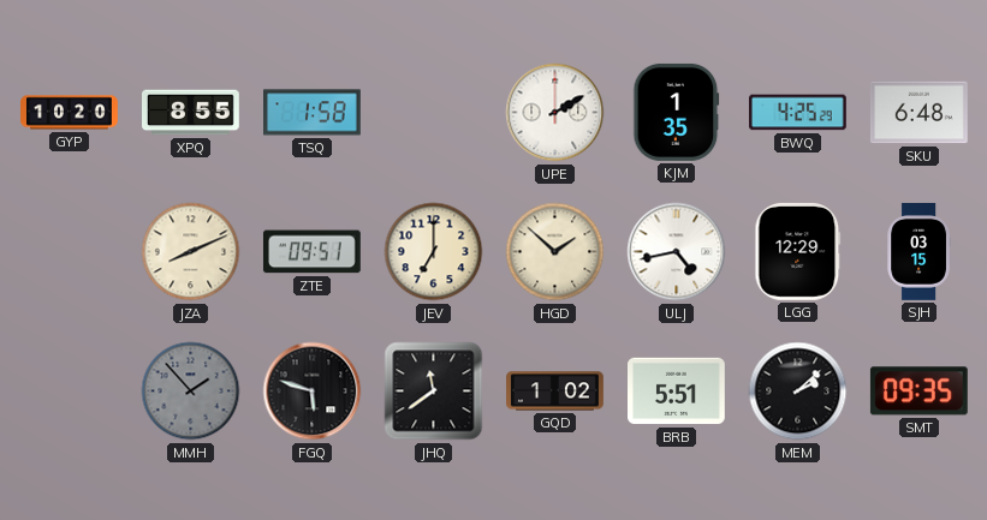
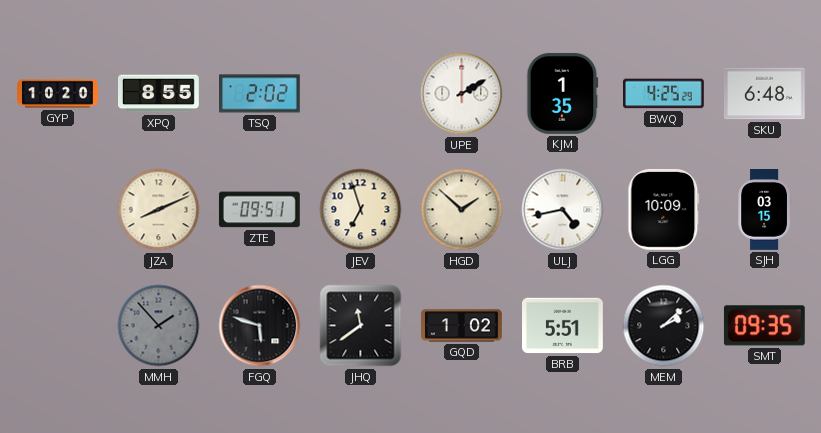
TSQ: 1:58 -> 2:02 (260, 94)
JEV: 7:00 -> 6:57 (361, 210)
LGG: 12:29 -> 10:09 (664, 209)
